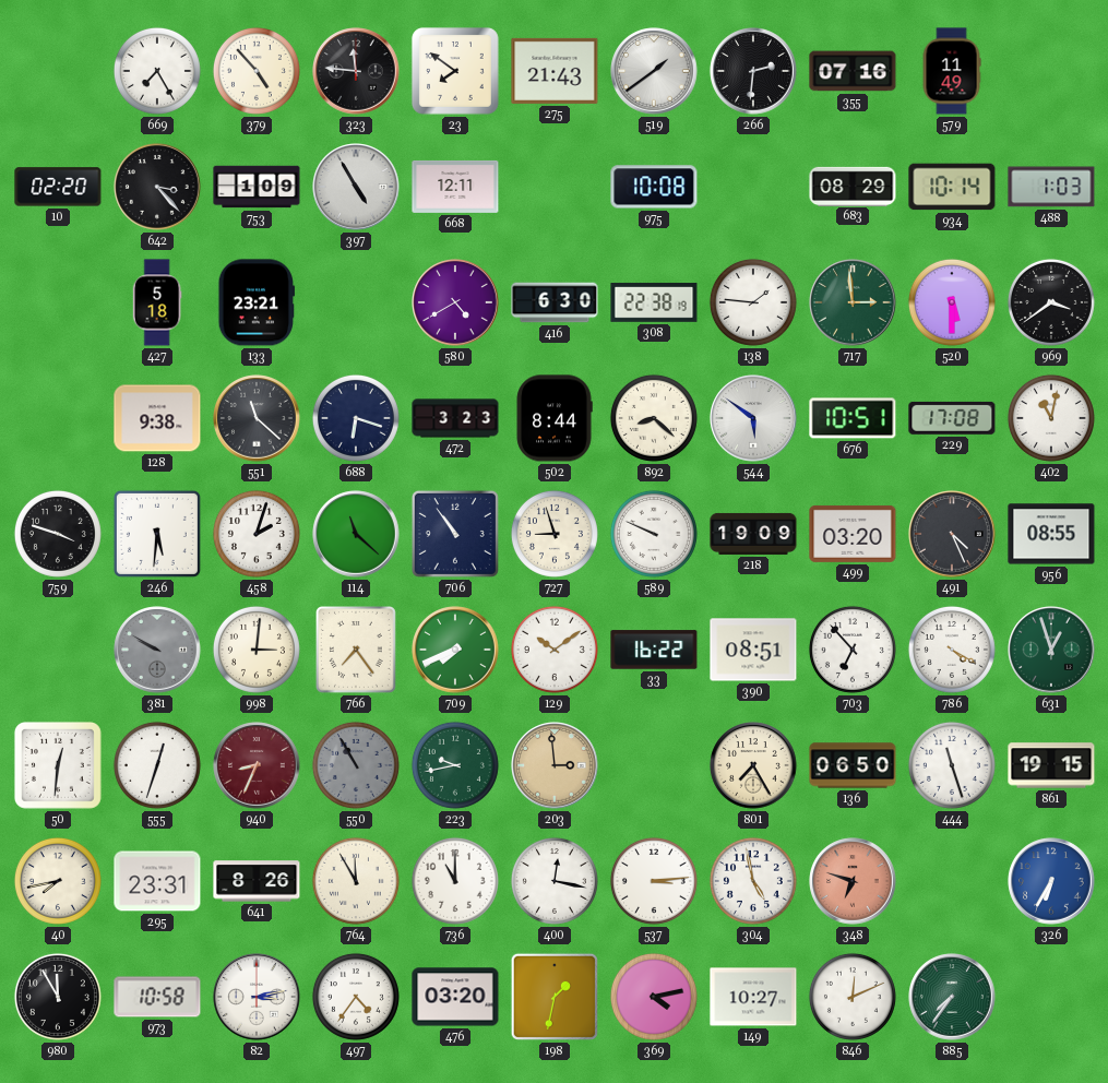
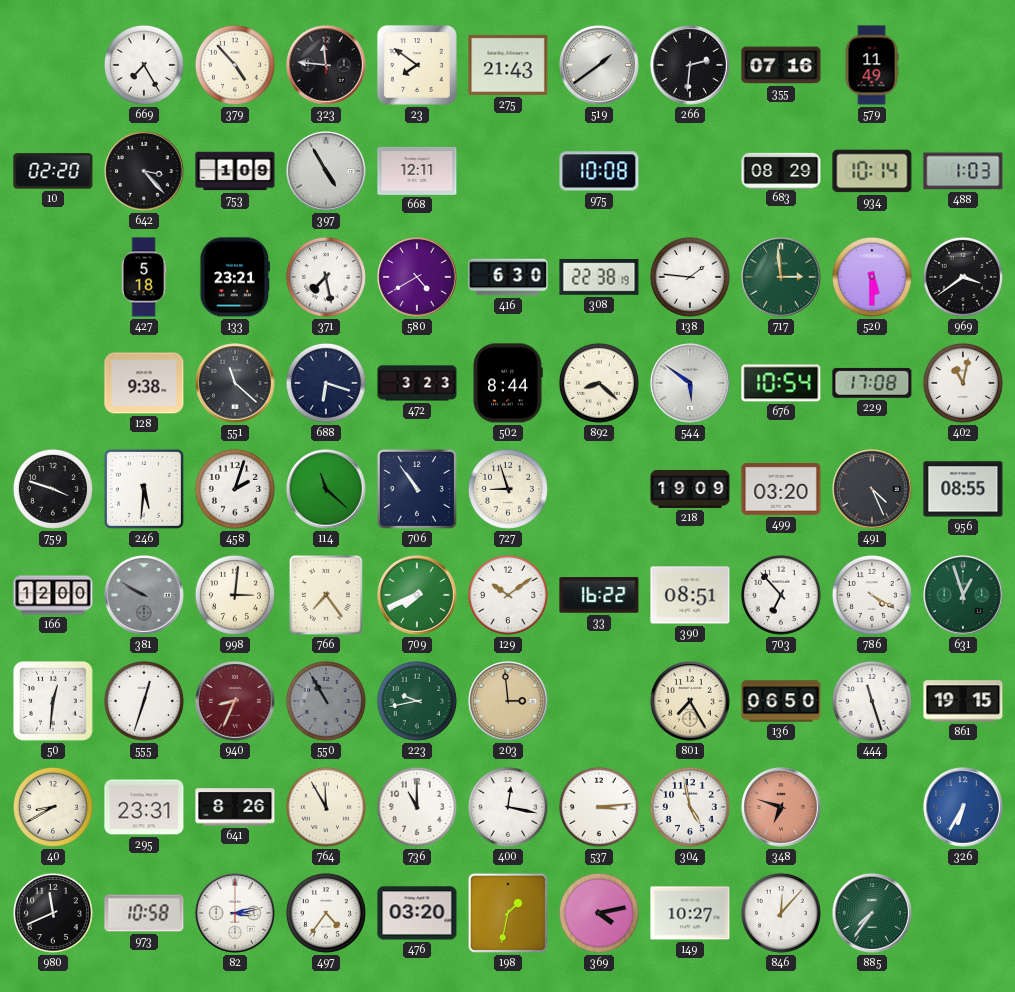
371: none -> 7:28 (326, 277)
676: 10:51 -> 10:54 (781, 383)
589: 9:49 -> none (654, 534)
166: none -> 12:00 (53, 595)
40: 7:43 -> 8:40 (53, 807)
980: 11:55 -> 11:41 (53, 913)
846: 12:11 -> 12:07 (781, 913)
